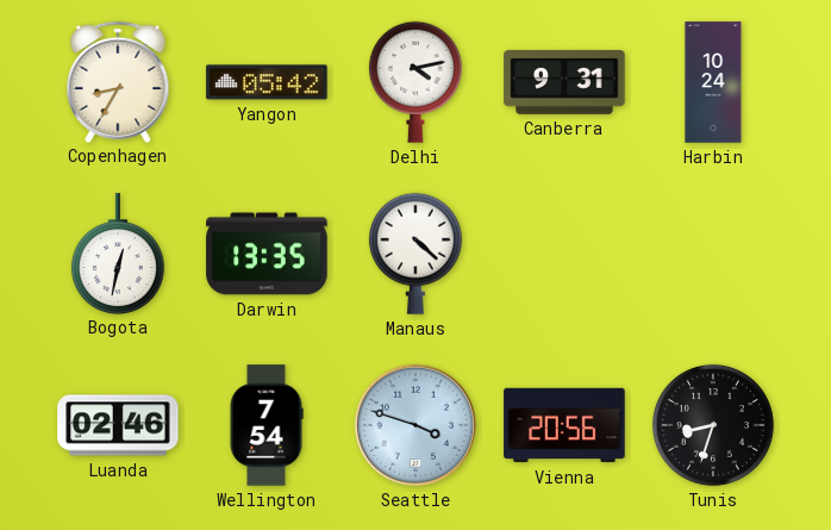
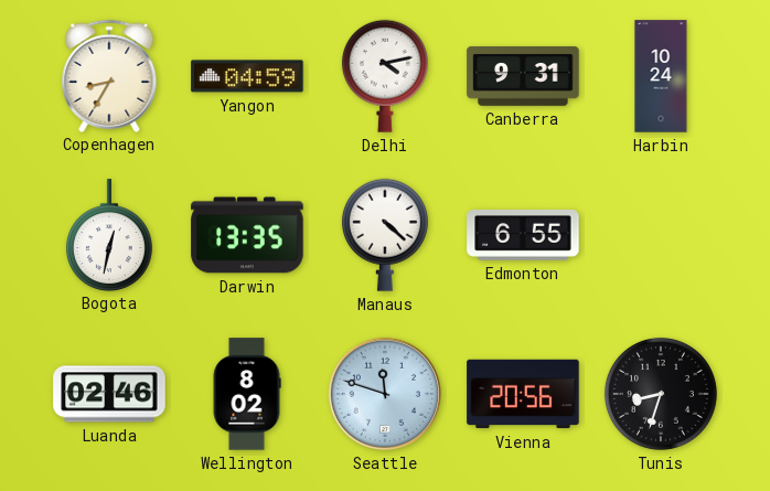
Yangon: 05:42 -> 04:59 (247, 76)
Edmonton: none -> 6:55 (523, 235)
Wellington: 7:54 -> 8:02 (247, 394)
Seattle: 3:48 -> 11:48 (385, 394)
